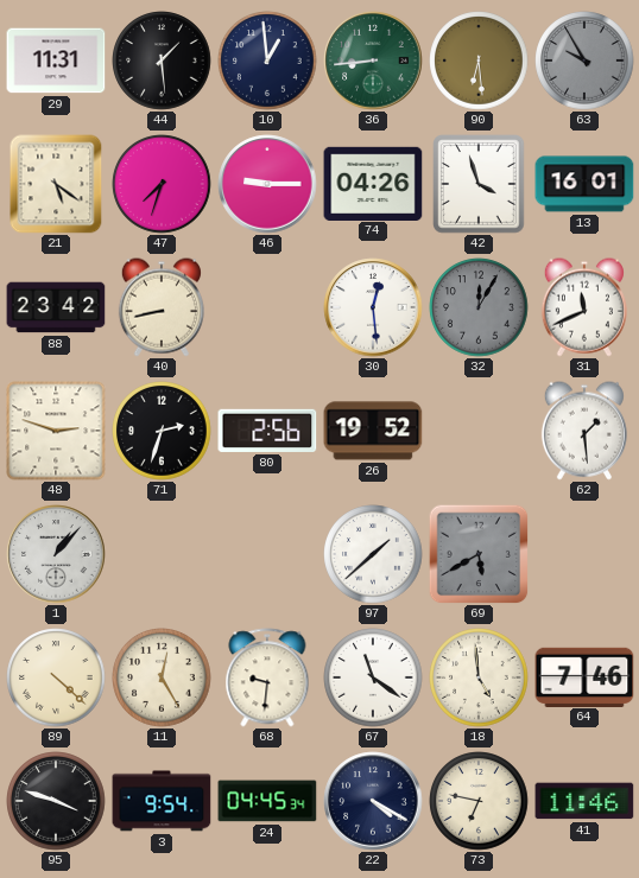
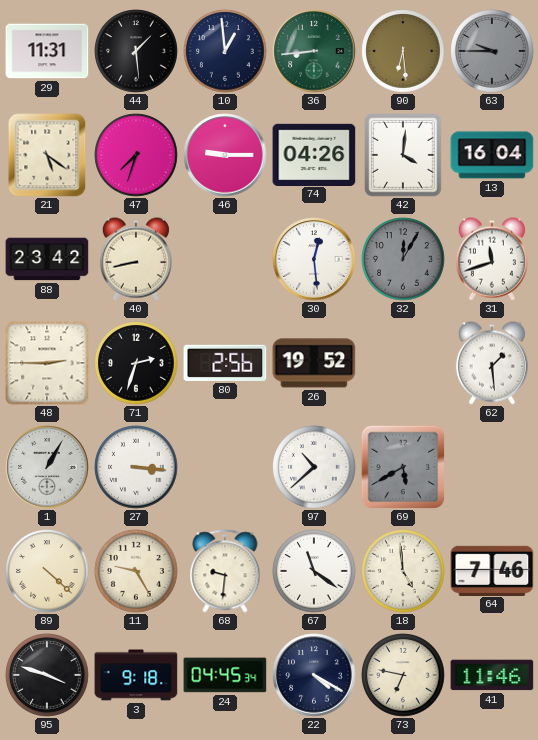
63: 9:55 -> 9:45 (492, 51)
42: 3:57 -> 4:01 (403, 155)
13: 16:01 -> 16:04 (492, 155)
31: 11:41 -> 11:42 (492, 259)
48: 2:48 -> 2:45 (47, 363)
1: 1:07 -> 1:05 (47, 467)
27: none -> 3:16 (136, 467)
97: 1:38 -> 10:38 (314, 467)
11: 12:25 -> 9:25 (136, 571)
3: 9:54 -> 9:18 (136, 675)
